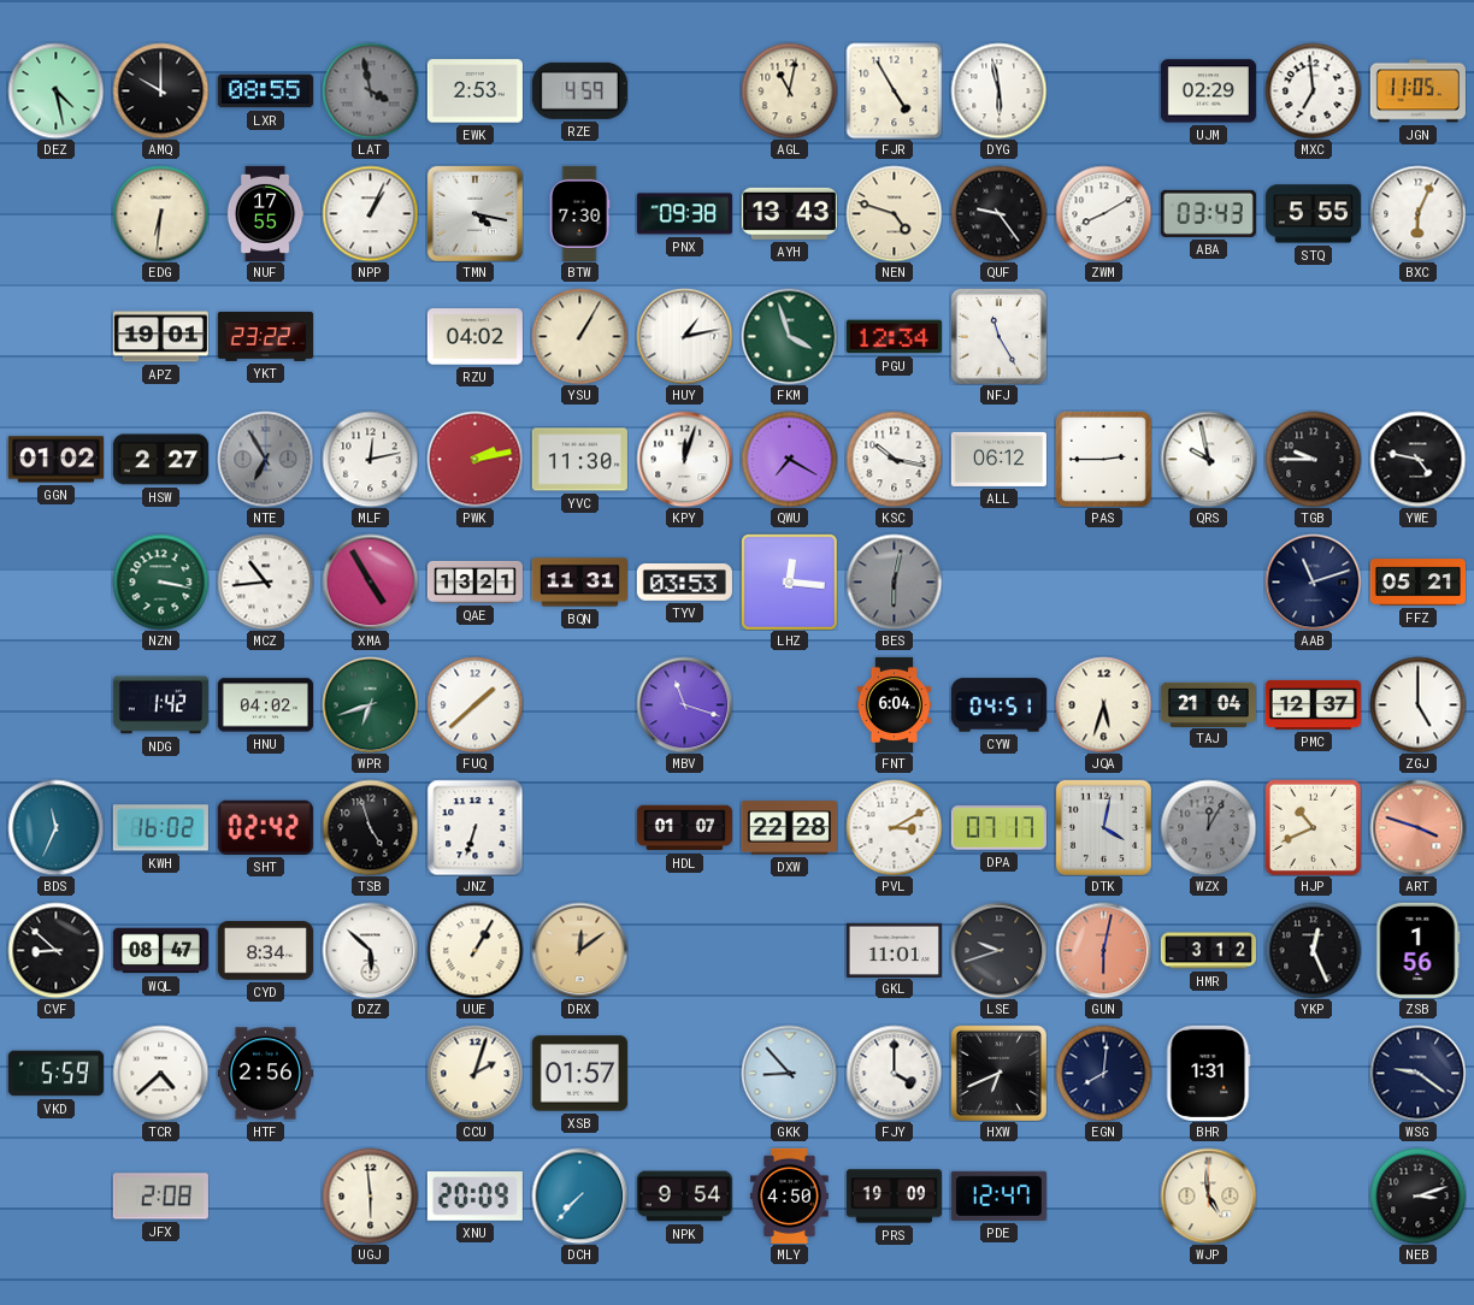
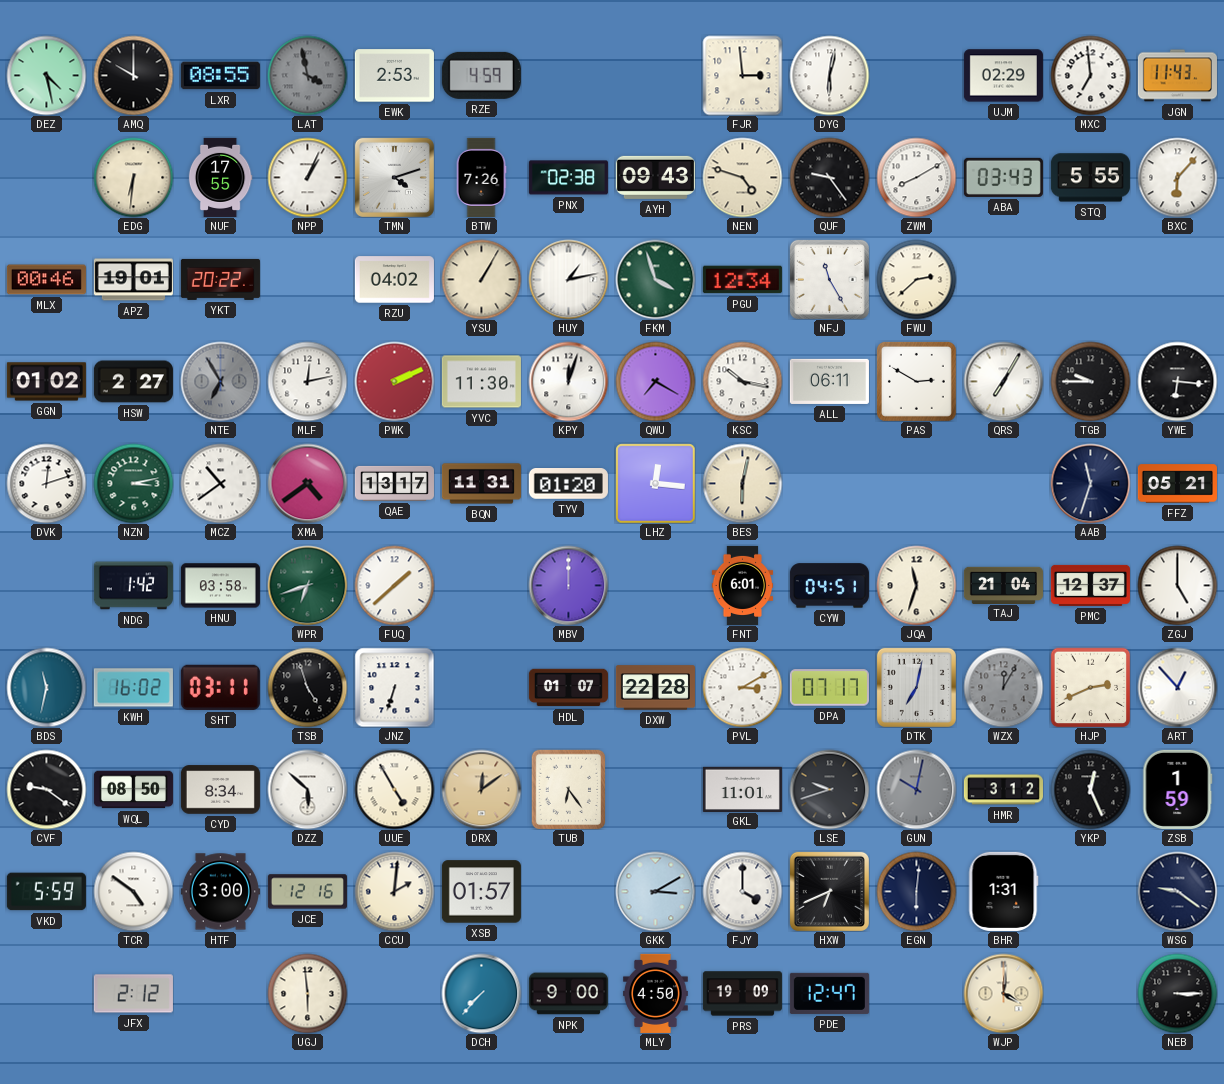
AGL: 11:02 -> none (789, 90)
FJR: 4:55 -> 2:59 (742, 75)
DYG: 5:58 -> 6:02 (829, 75)
JGN: 11:05 -> 11:43 (1177, 76)
TMN: 4:17 -> 4:12 (394, 177)
BTW: 7:30 -> 7:26 (481, 177)
PNX: 09:38 -> 02:38 (568, 178)
AYH: 13:43 -> 09:43 (655, 177)
BXC: 6:04 -> 6:07 (1177, 177)
MLX: none -> 00:46 (46, 280)
YKT: 23:22 -> 20:22 (220, 279)
FWU: none -> 2:38 (916, 279)
PWK: 2:13 -> 2:11 (394, 381)
ALL: 06:12 -> 06:11 (829, 381)
PAS: 2:45 -> 2:50 (916, 381)
QRS: 9:58 -> 7:05 (1003, 381)
YWE: 4:47 -> 6:16 (1177, 381)
DVK: none -> 12:12 (46, 483)
NZN: 3:17 -> 3:13 (133, 483)
MCZ: 10:44 -> 10:39 (220, 483)
XMA: 4:55 -> 4:39 (307, 483)
QAE: 13:21 -> 13:17 (394, 483)
TYV: 03:53 -> 01:20 (568, 484)
BES dial: grey -> cream (742, 483)
AAB: 11:12 -> 11:33 (1090, 483)
HNU: 04:02 -> 03:58 (220, 586)
MBV: 11:18 -> 12:00 (568, 585)
FNT: 6:04 -> 6:01 (743, 585)
JQA: 5:33 -> 11:33 (916, 585)
BDS: 11:34 -> 11:32 (46, 687)
SHT: 02:42 -> 03:11 (220, 687)
DTK: 4:02 -> 7:02 (916, 687)
HJP: 10:41 -> 2:41 (1090, 687)
ART: 3:48 -> 12:53 (1177, 687)
ART dial: salmon -> white (1177, 687)
CVF: 8:52 -> 9:21 (46, 789)
WQL: 08:47 -> 08:50 (133, 790)
UUE: 1:05 -> 4:55 (394, 789)
TUB: none -> 6:24 (569, 789)
GUN: 6:02 -> 10:02 (916, 789)
GUN dial: salmon -> grey (916, 789)
ZSB: 1:56 -> 1:59 (1178, 789)
TCR: 4:38 -> 4:51 (133, 891)
HTF: 2:56 -> 3:00 (220, 892)
JCE: none -> 12:16 (307, 892)
CCU: 2:03 -> 2:01 (394, 891)
GKK: 8:53 -> 3:10 (655, 891)
EGN: 8:01 -> 6:01 (916, 891)
JFX: 2:08 -> 2:12 (133, 994)
XNU: 20:09 -> none (474, 1197)
NPK: 9:54 -> 9:00 (568, 994)
WJP: 4:59 -> 4:01 (1003, 993)
NEB: 3:12 -> 3:15 (1177, 993)
